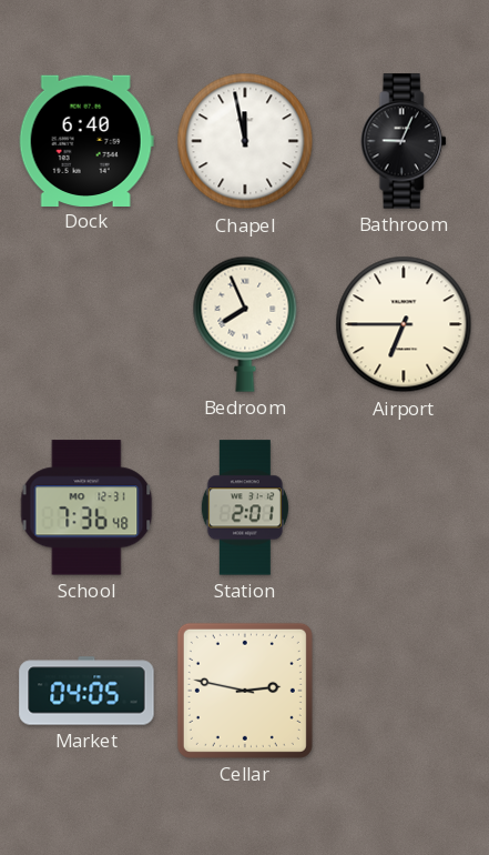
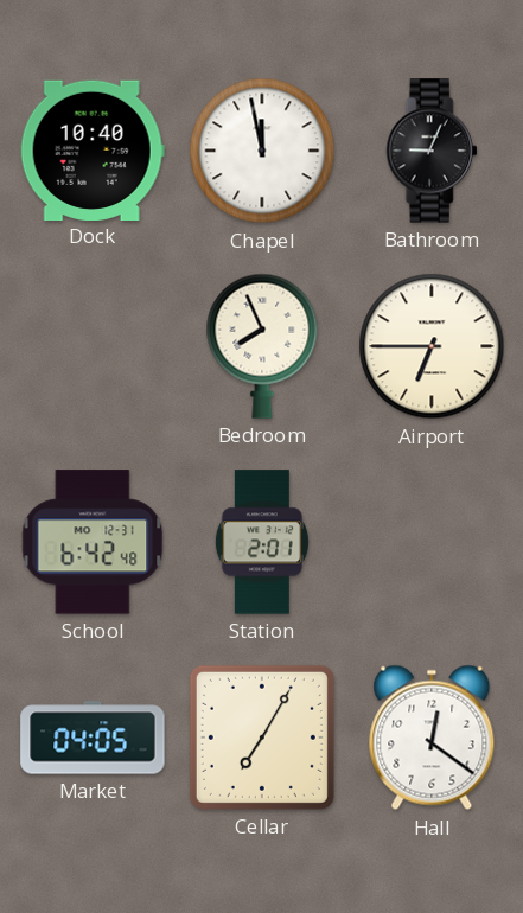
Dock: 6:40 -> 10:40 (93, 149)
School: 7:36 -> 6:42 (93, 542)
Cellar: 2:47 -> 7:05 (262, 738)
Hall: none -> 12:21 (432, 738)
